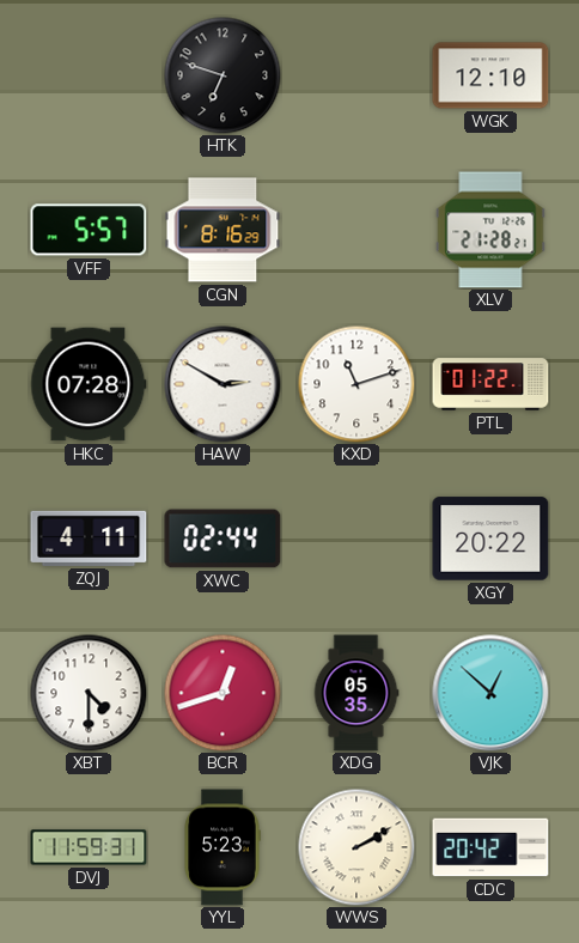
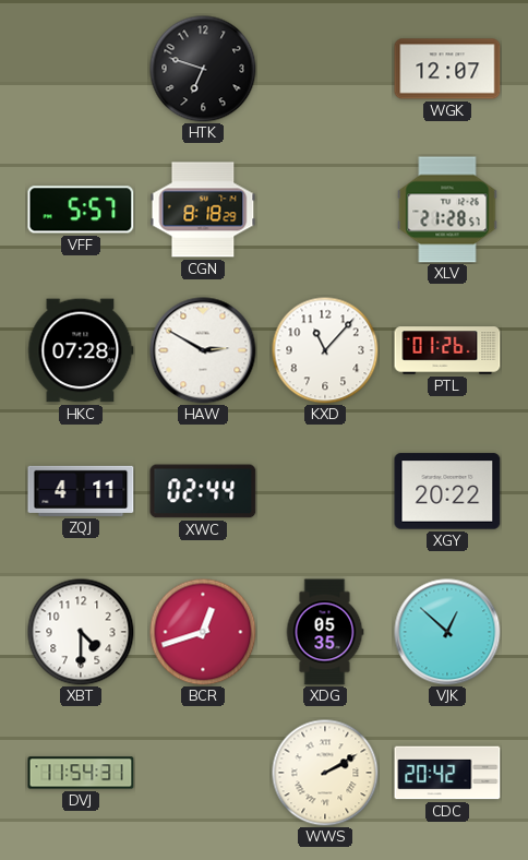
WGK: 12:10 -> 12:07 (447, 69)
CGN: 8:16 -> 8:18 (203, 210)
XLV: 21:28:21 -> 21:28:57 (447, 210)
KXD: 11:12 -> 11:07 (325, 350)
PTL: 01:22 -> 01:26 (447, 350)
DVJ: 11:59 -> 11:54 (81, 773)
YYL: 5:23 -> none (223, 847)
